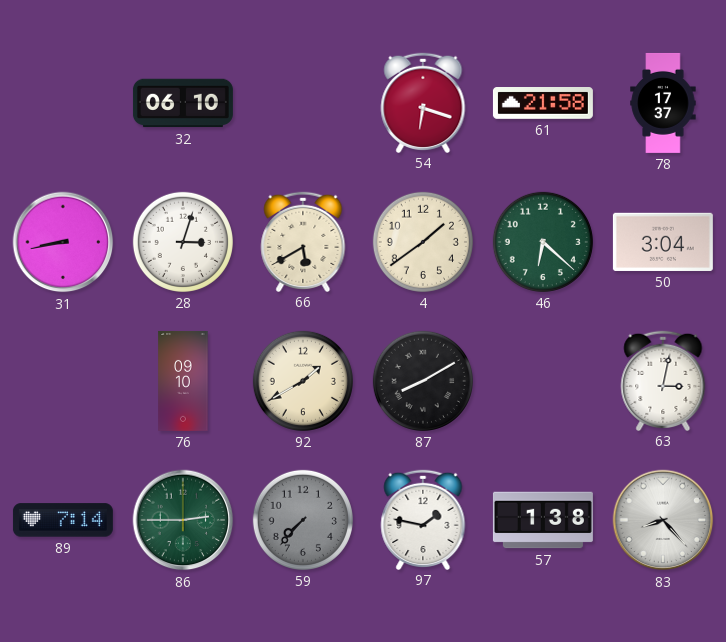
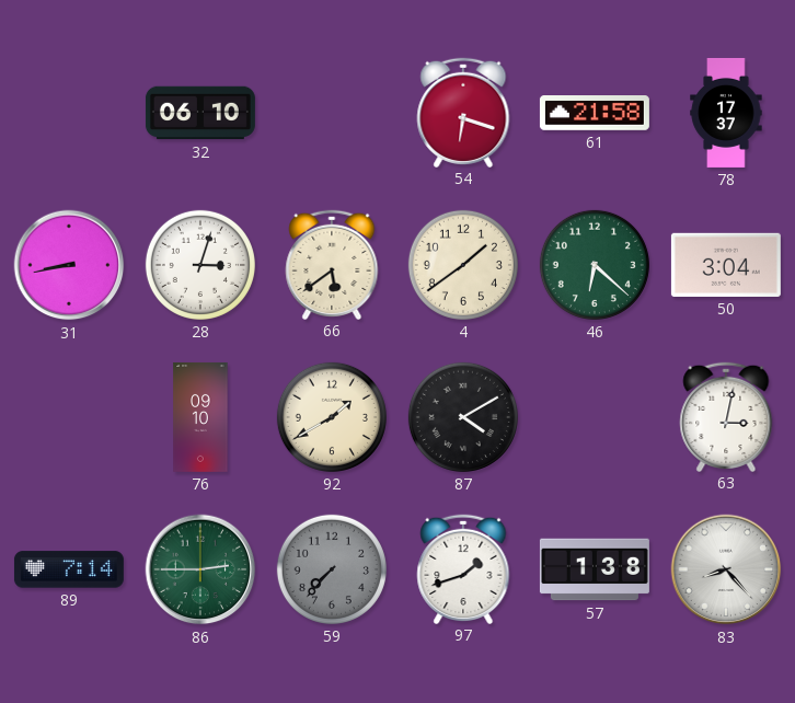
66: 5:40 -> 5:39 (332, 264)
87: 8:10 -> 4:10 (463, 417)
97: 1:47 -> 1:42 (463, 568)
